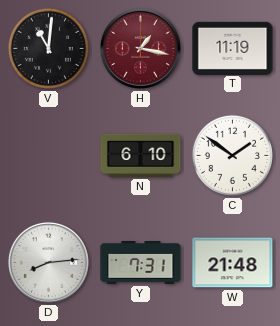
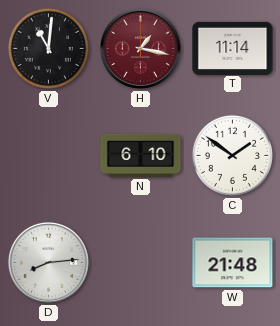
T: 11:19 -> 11:14 (233, 48)
Y: 7:31 -> none (141, 262)
